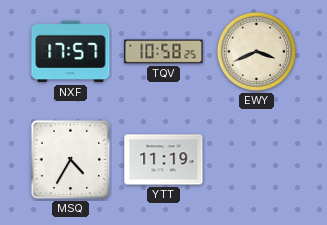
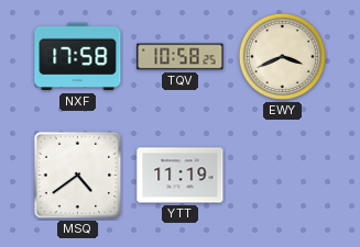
NXF: 17:57 -> 17:58 (78, 57)
MSQ: 4:35 -> 4:39 (78, 176)
